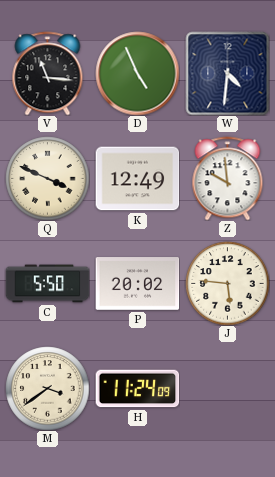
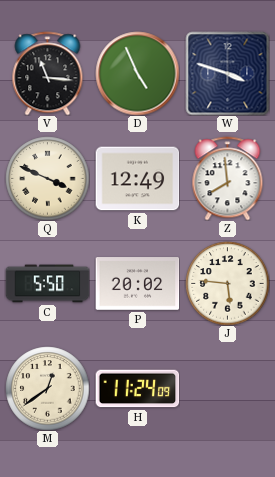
W: 4:31 -> 3:48 (227, 73)
Z: 9:59 -> 7:59 (228, 178)
M: 3:39 -> 12:39 (47, 388)
